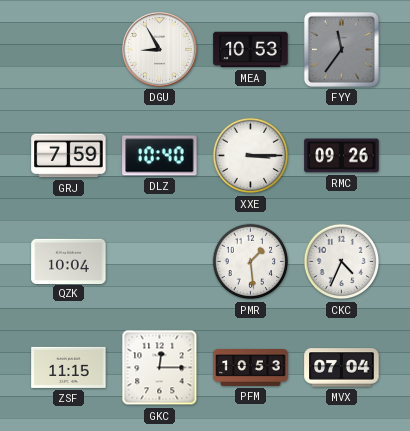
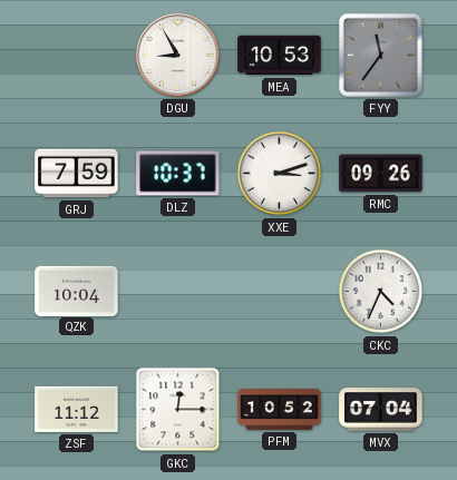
DLZ: 10:40 -> 10:37 (178, 174)
XXE: 3:15 -> 3:12 (280, 174)
PMR: 1:29 -> none (251, 262)
ZSF: 11:15 -> 11:12 (77, 409)
PFM: 10:53 -> 10:52 (280, 410)
